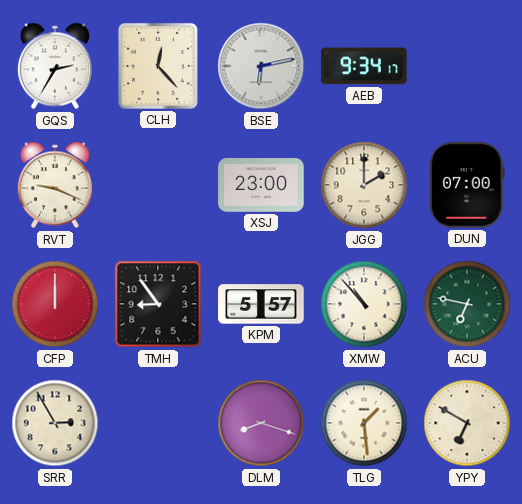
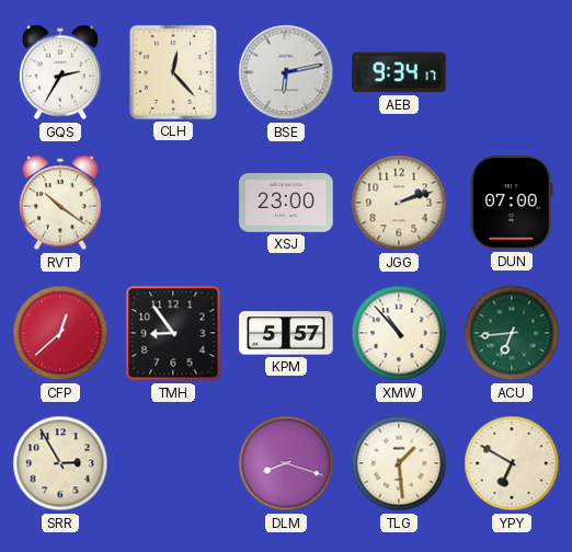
RVT: 9:19 -> 10:21 (60, 203)
JGG: 2:00 -> 2:12 (399, 203)
CFP: 12:00 -> 12:38 (60, 333)
ACU: 6:47 -> 6:44 (512, 333)
